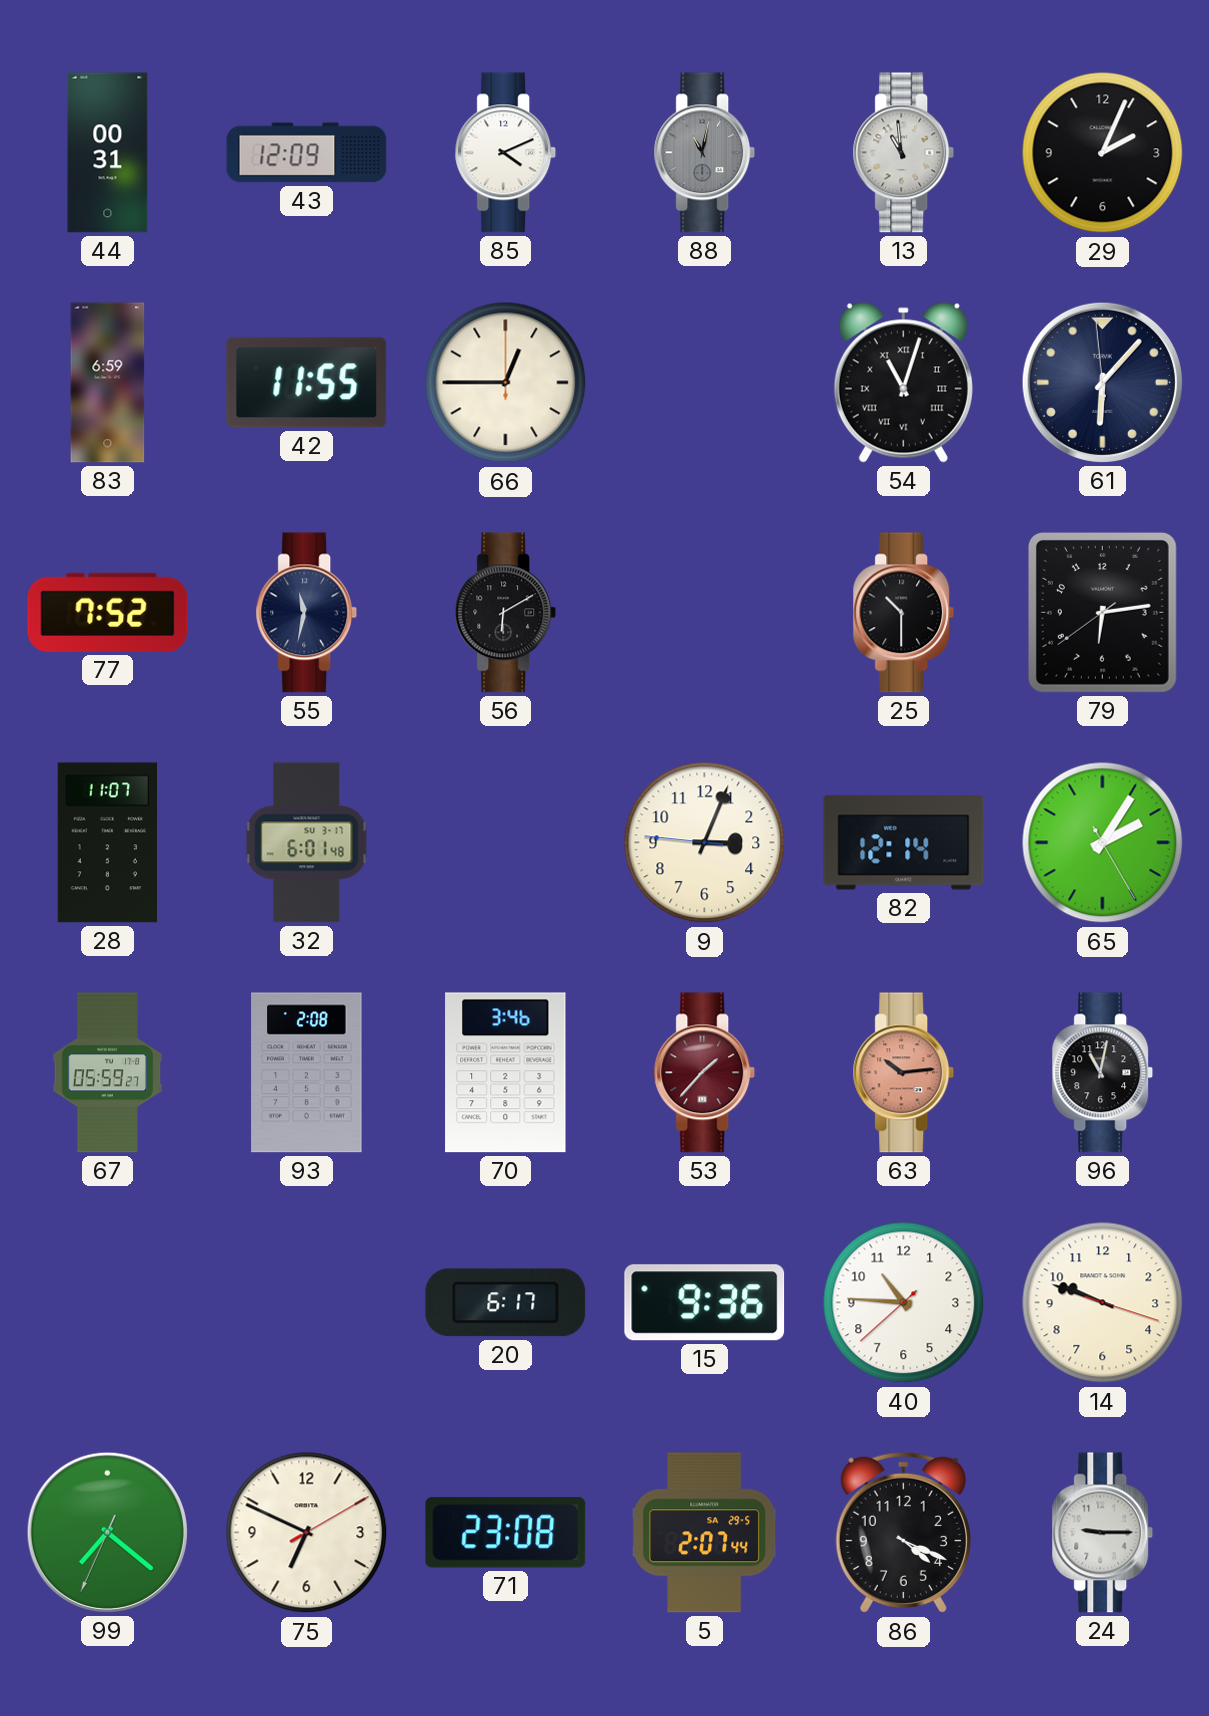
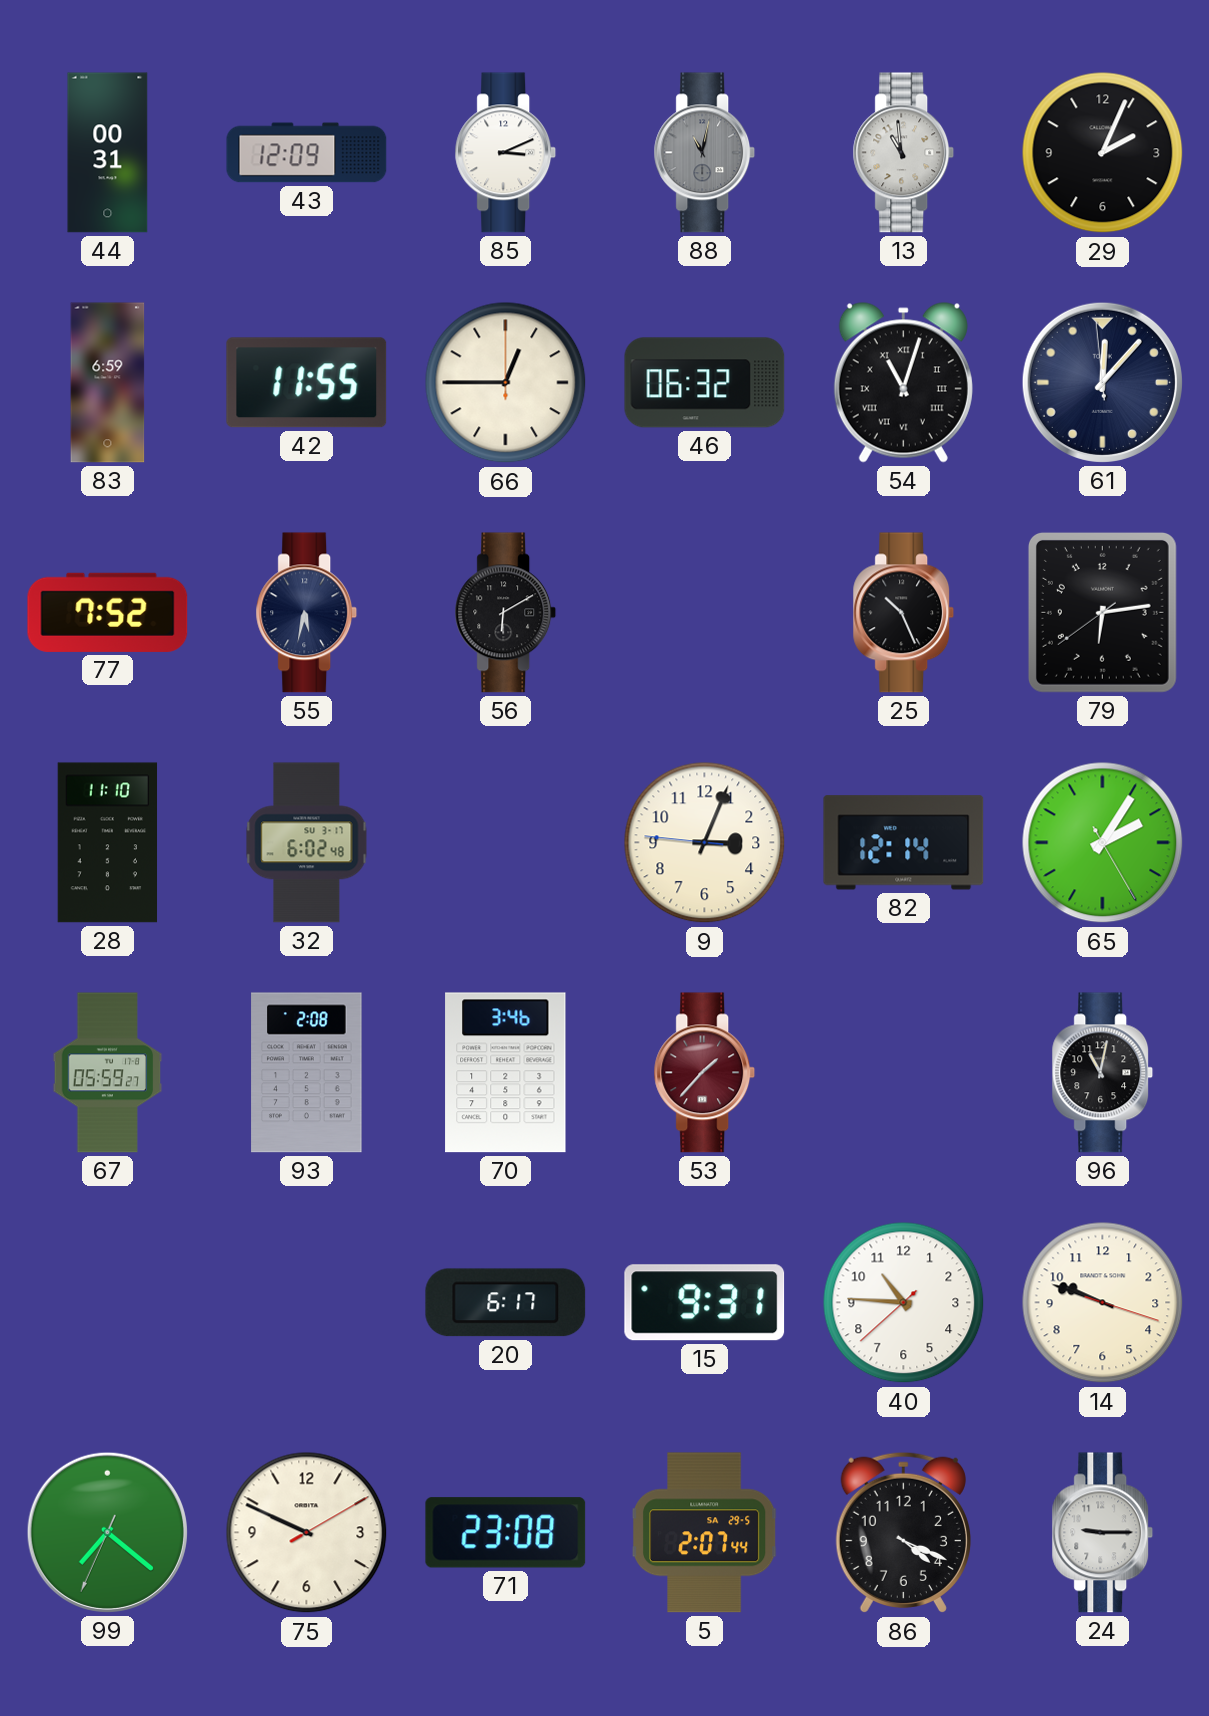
85: 4:11 -> 3:11 (506, 153)
46: none -> 06:32 (705, 383)
61: 6:06 -> 12:06 (1102, 382)
55: 11:32 -> 5:32 (307, 613)
25: 10:30 -> 10:26 (904, 613)
28: 11:07 -> 11:10 (108, 843)
32: 6:01 -> 6:02 (307, 843)
63: 10:14 -> none (904, 1073)
15: 9:36 -> 9:31 (705, 1303)
75: 6:49 -> 9:49 (307, 1533)
